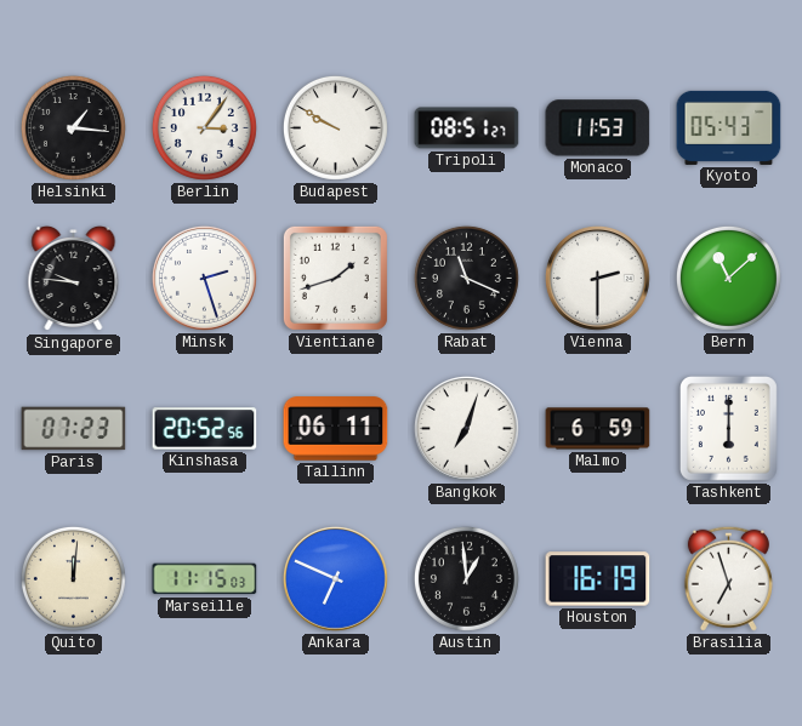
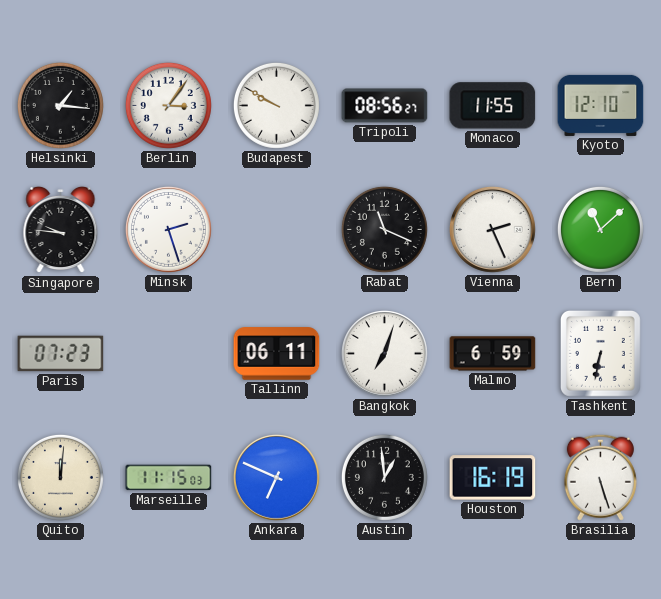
Tripoli: 08:51 -> 08:56 (385, 106)
Monaco: 11:53 -> 11:55 (493, 106)
Kyoto: 05:43 -> 12:10 (601, 105)
Vientiane: 1:42 -> none (335, 278)
Vienna: 2:30 -> 2:26 (492, 229)
Kinshasa: 20:52 -> none (205, 429)
Tashkent: 6:00 -> 6:32 (600, 353)
Brasilia: 6:57 -> 5:27 (600, 477)
